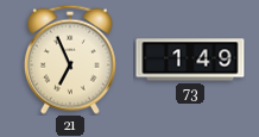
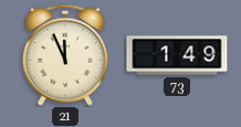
21: 6:56 -> 11:56 (65, 55)
